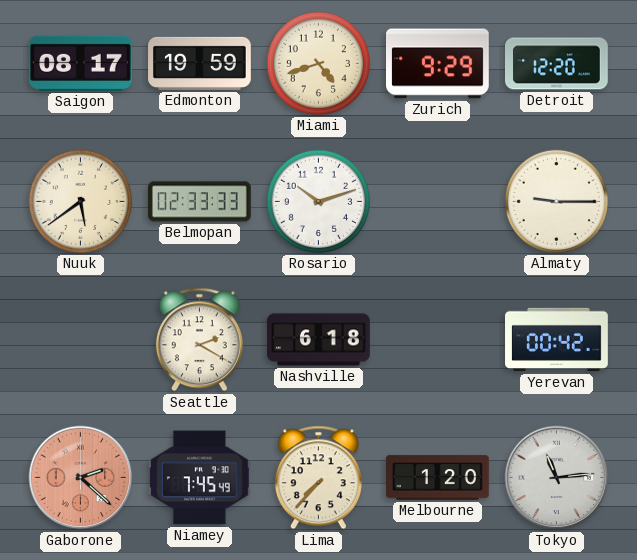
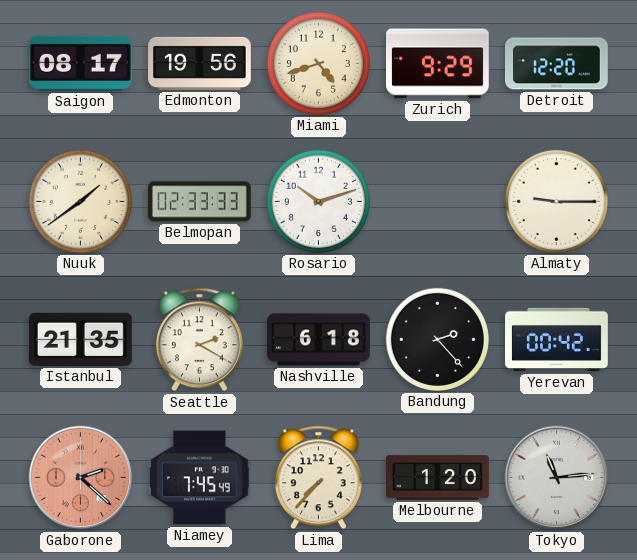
Edmonton: 19:59 -> 19:56 (200, 63)
Nuuk: 5:39 -> 1:39 (80, 201)
Istanbul: none -> 21:35 (81, 339)
Bandung: none -> 2:23 (437, 339)
